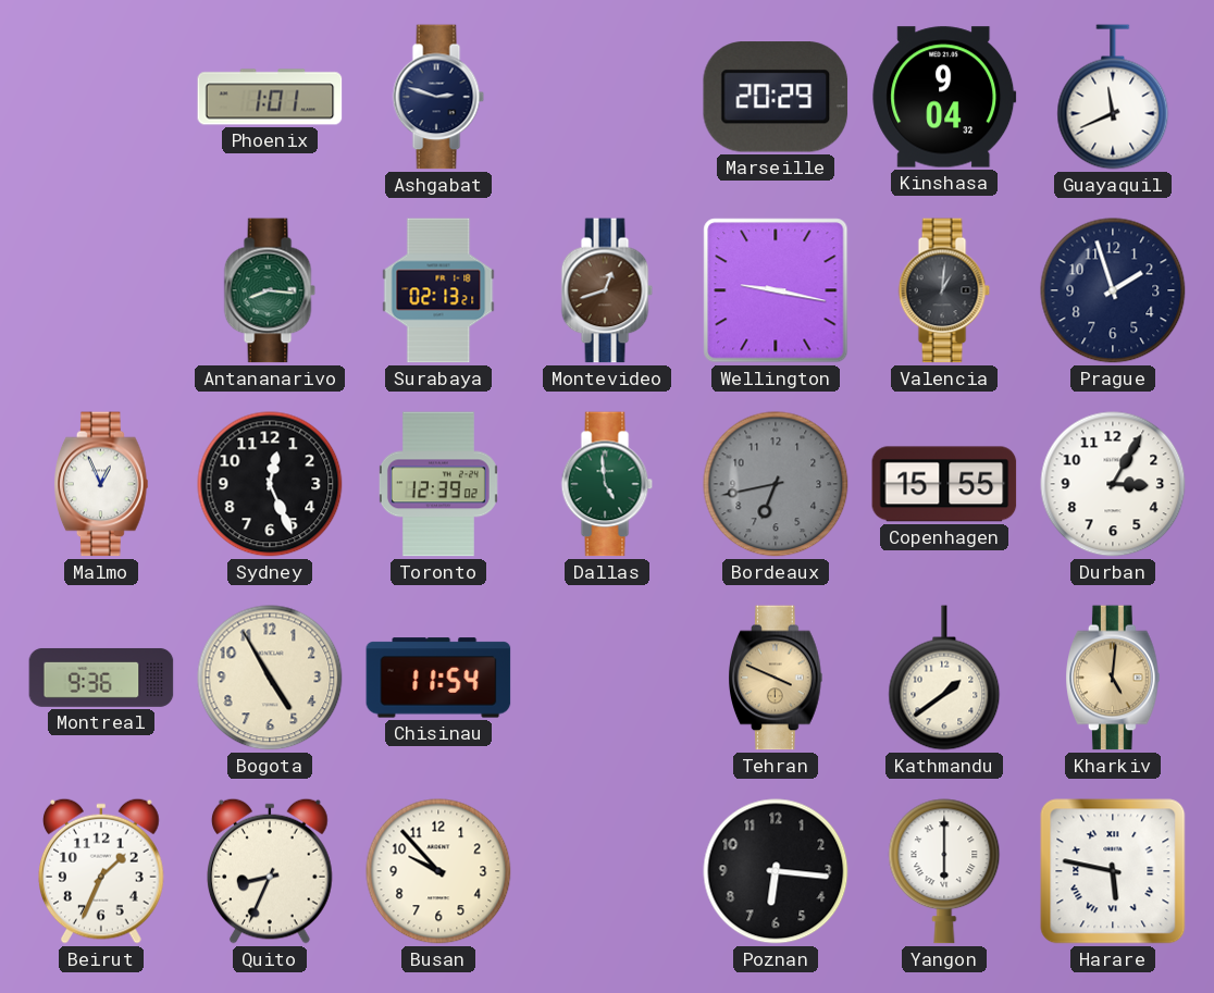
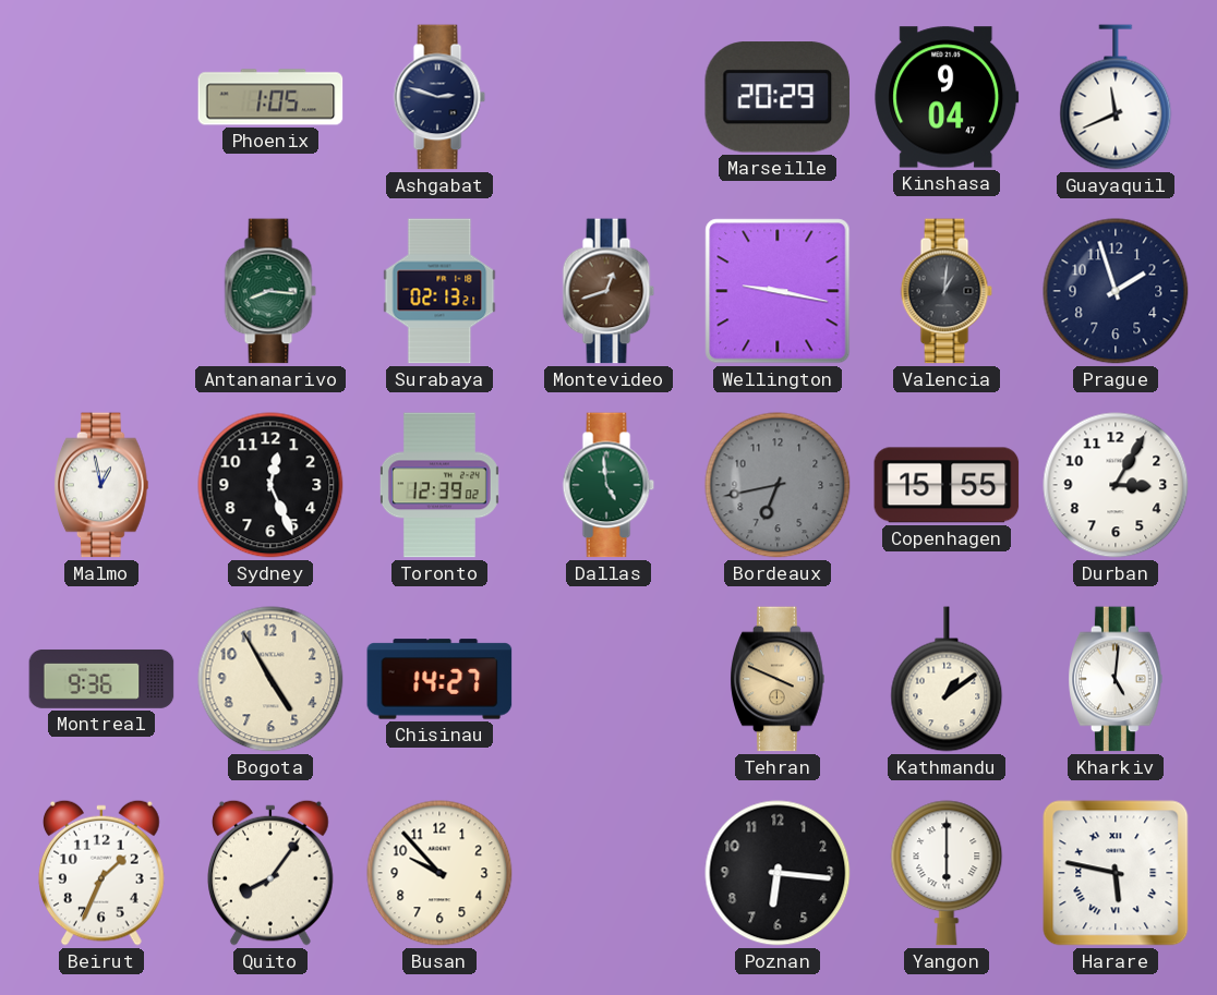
Phoenix: 1:01 -> 1:05 (270, 97)
Kinshasa: 9:04:32 -> 9:04:47 (947, 97)
Malmo: 12:56 -> 12:58 (101, 485)
Chisinau: 11:54 -> 14:27 (439, 679)
Kathmandu: 1:39 -> 1:09 (947, 679)
Kharkiv dial: champagne -> white (1116, 679)
Quito: 8:34 -> 8:06 (272, 873)
